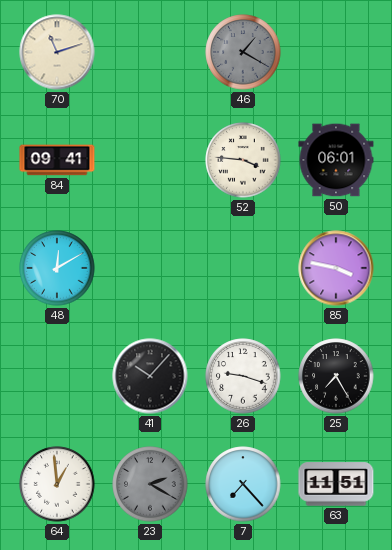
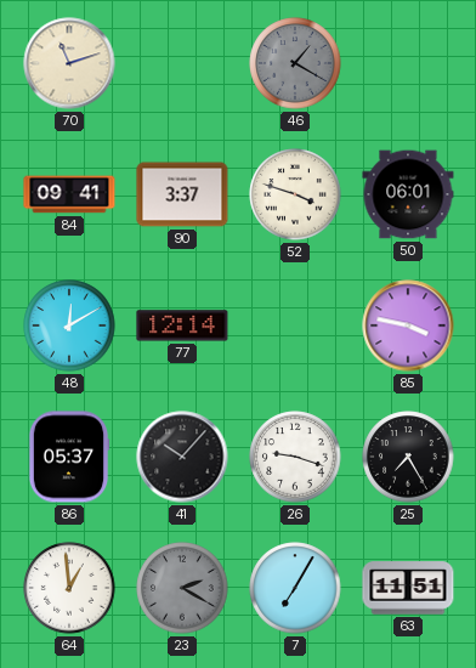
90: none -> 3:37 (182, 194)
52: 3:46 -> 3:48 (295, 194)
77: none -> 12:14 (182, 325)
86: none -> 05:37 (69, 457)
7: 7:23 -> 7:05 (295, 588)
